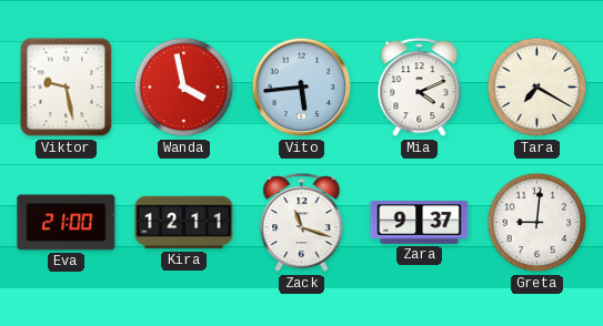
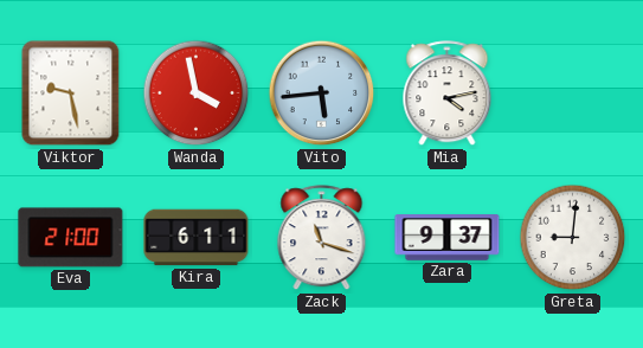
Mia: 4:11 -> 4:13 (448, 94)
Tara: 7:20 -> none (537, 88)
Kira: 12:11 -> 6:11 (197, 238)
